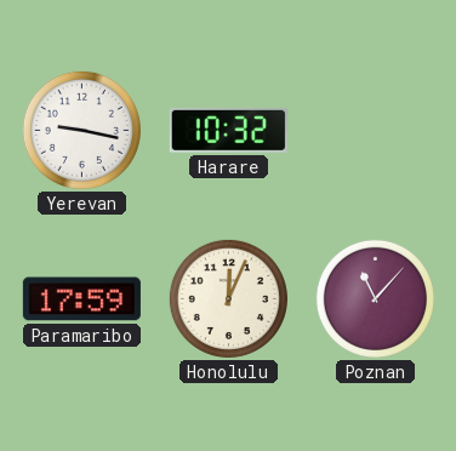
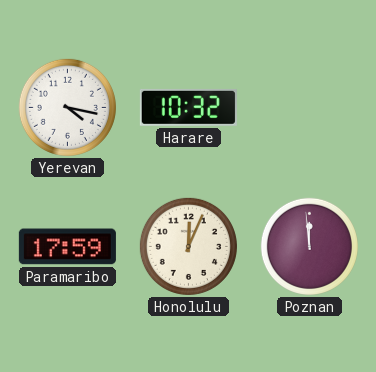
Yerevan: 9:17 -> 4:17 (67, 107)
Poznan: 11:07 -> 11:59 (309, 246)
